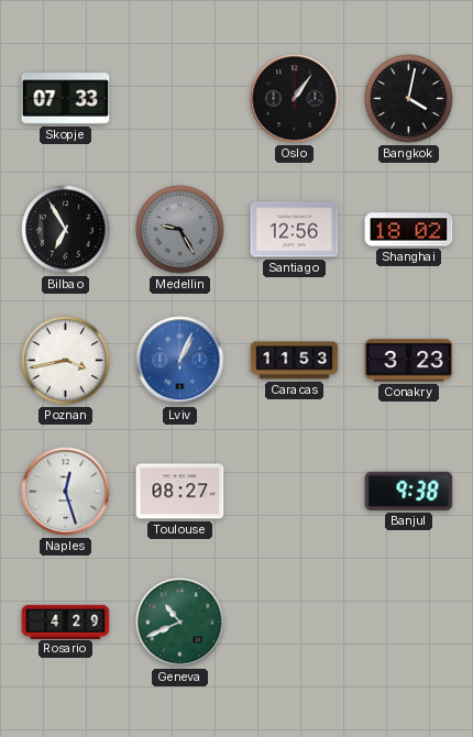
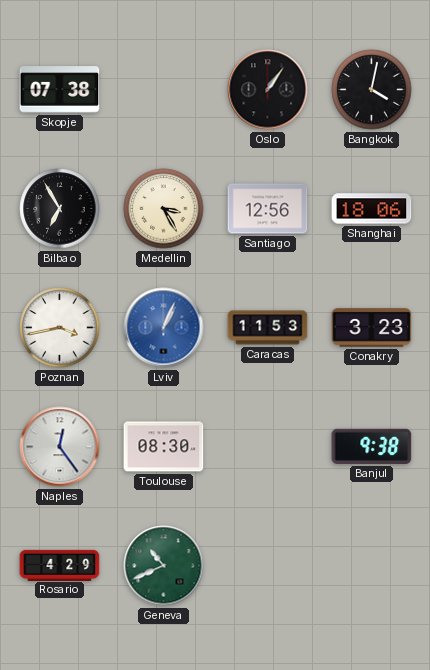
Skopje: 07:33 -> 07:38 (60, 90)
Medellin: 9:25 -> 3:25 (164, 209)
Medellin dial: grey -> cream (164, 209)
Shanghai: 18:02 -> 18:06 (372, 209)
Naples: 12:27 -> 12:24 (60, 447)
Toulouse: 08:27 -> 08:30 (164, 447)
